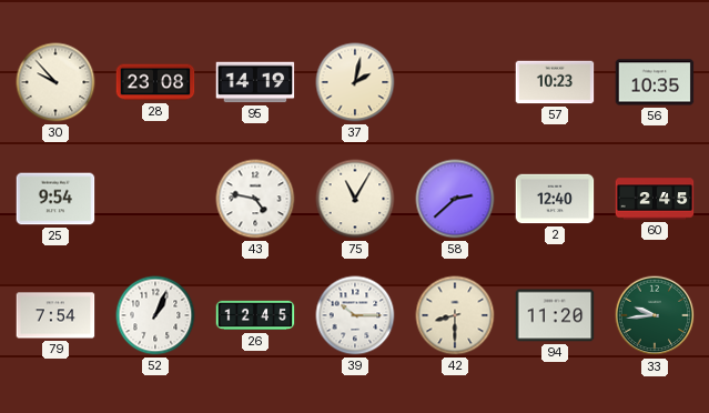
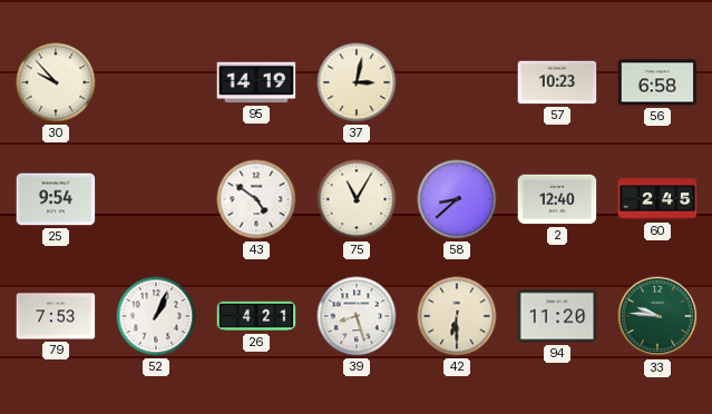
28: 23:08 -> none (155, 82)
37: 2:02 -> 3:02 (357, 82)
56: 10:35 -> 6:58 (657, 82)
43: 4:47 -> 4:51 (256, 199)
58: 2:38 -> 8:38 (457, 199)
79: 7:54 -> 7:53 (56, 316)
26: 12:45 -> 4:21 (256, 316)
39: 10:15 -> 8:27 (357, 316)
42: 8:30 -> 6:30 (457, 316)
33: 9:44 -> 9:46 (657, 316)
